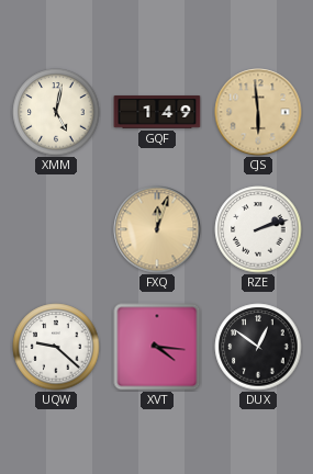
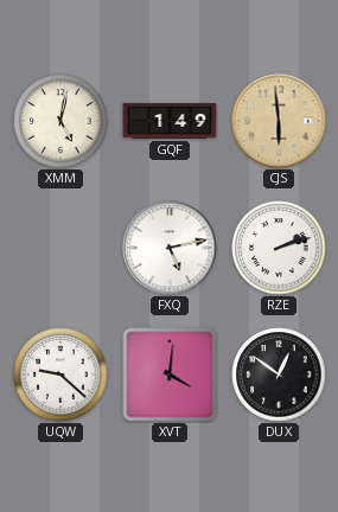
FXQ: 12:03 -> 5:13 (170, 248)
FXQ dial: champagne -> white (170, 248)
XVT: 4:16 -> 4:01 (170, 375)
